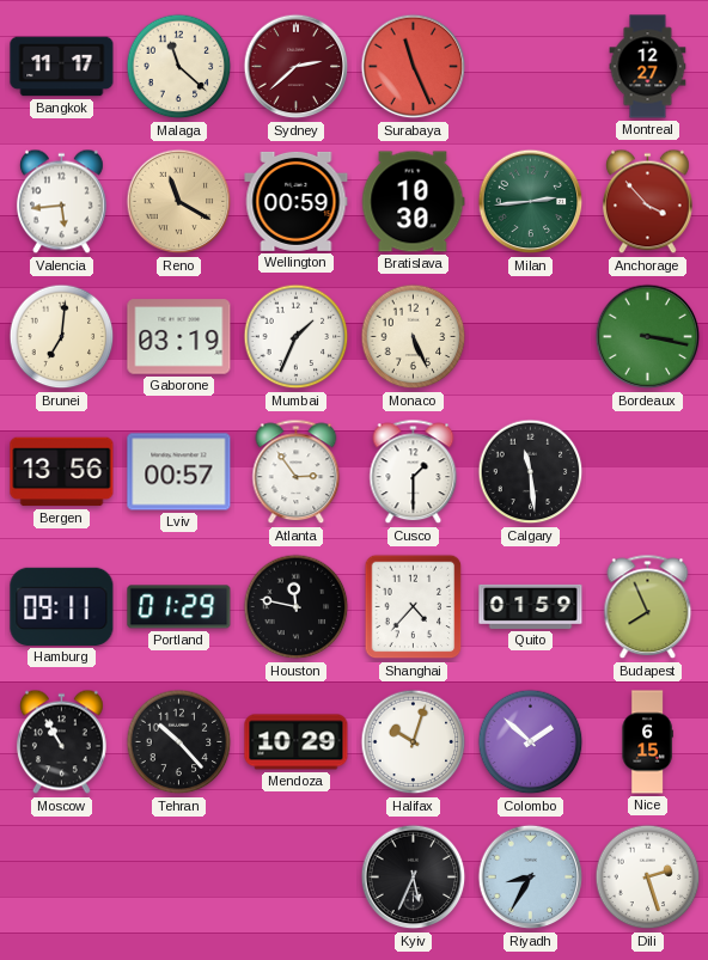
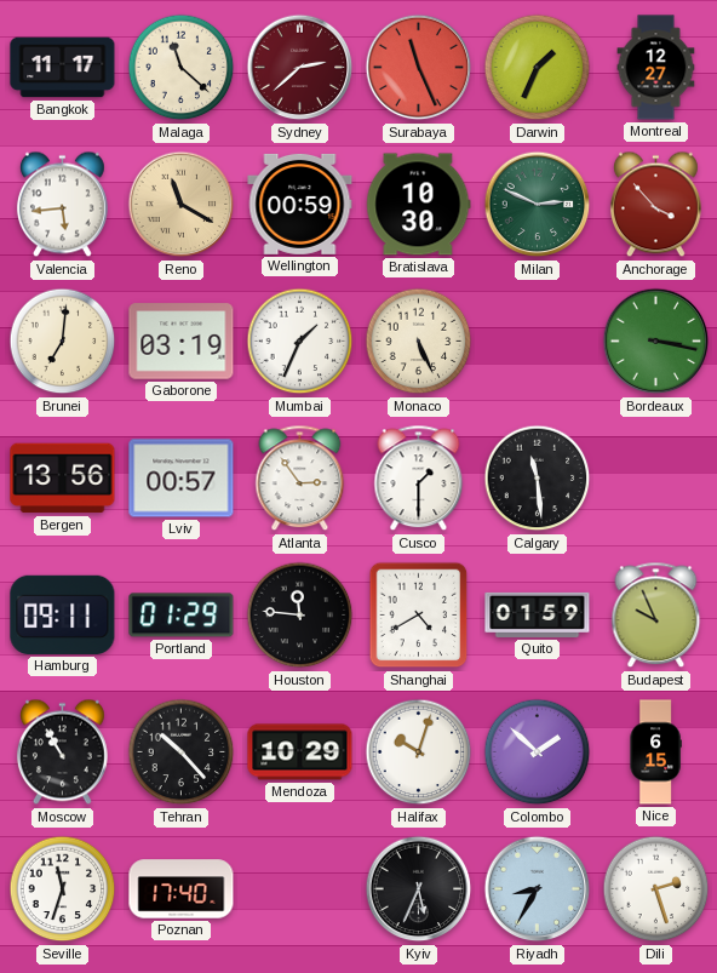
Darwin: none -> 1:34 (538, 68)
Milan: 2:44 -> 2:49 (538, 205)
Houston: 11:47 -> 11:46 (300, 616)
Shanghai: 4:37 -> 4:40 (419, 616)
Budapest: 7:56 -> 9:56 (656, 616)
Seville: none -> 11:33 (63, 889)
Poznan: none -> 17:40 (182, 889)
